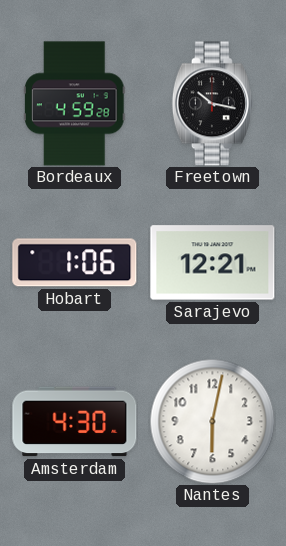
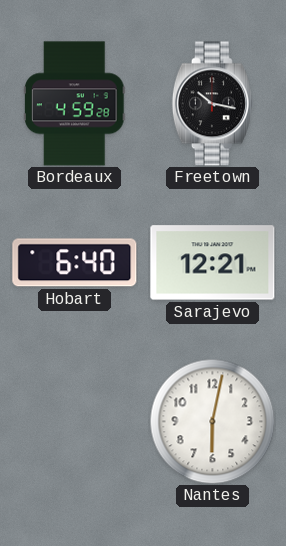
Hobart: 1:06 -> 6:40 (75, 263)
Amsterdam: 4:30 -> none (75, 422)
